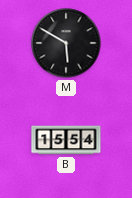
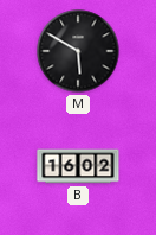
B: 15:54 -> 16:02 (78, 166)
